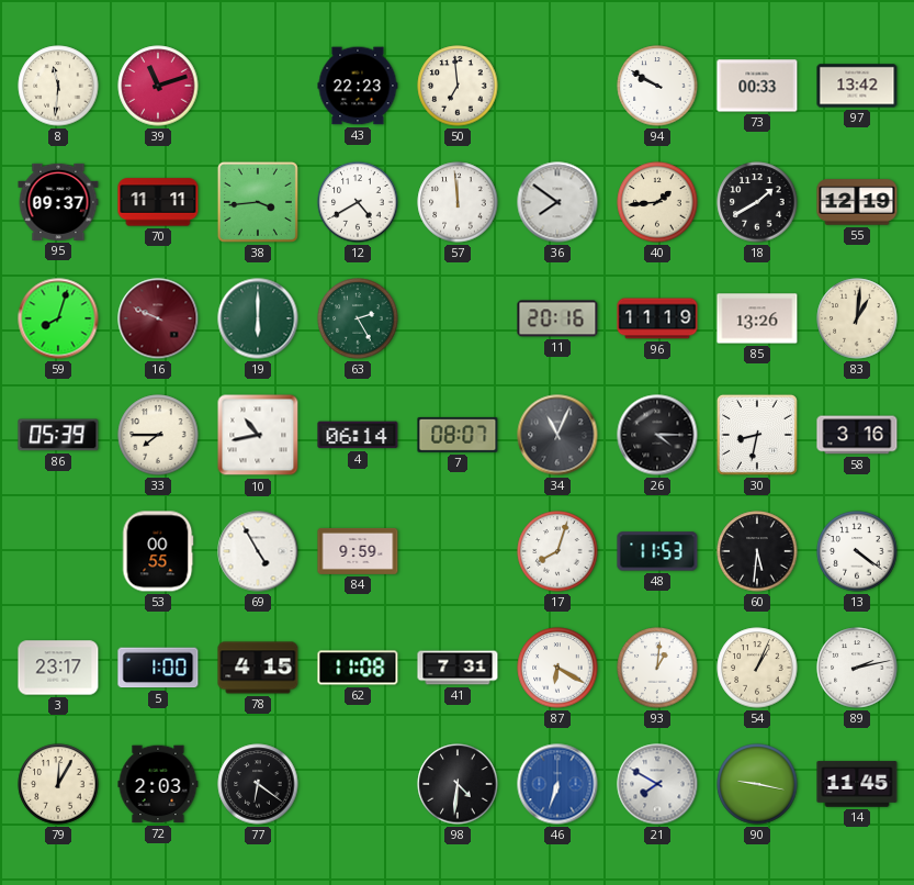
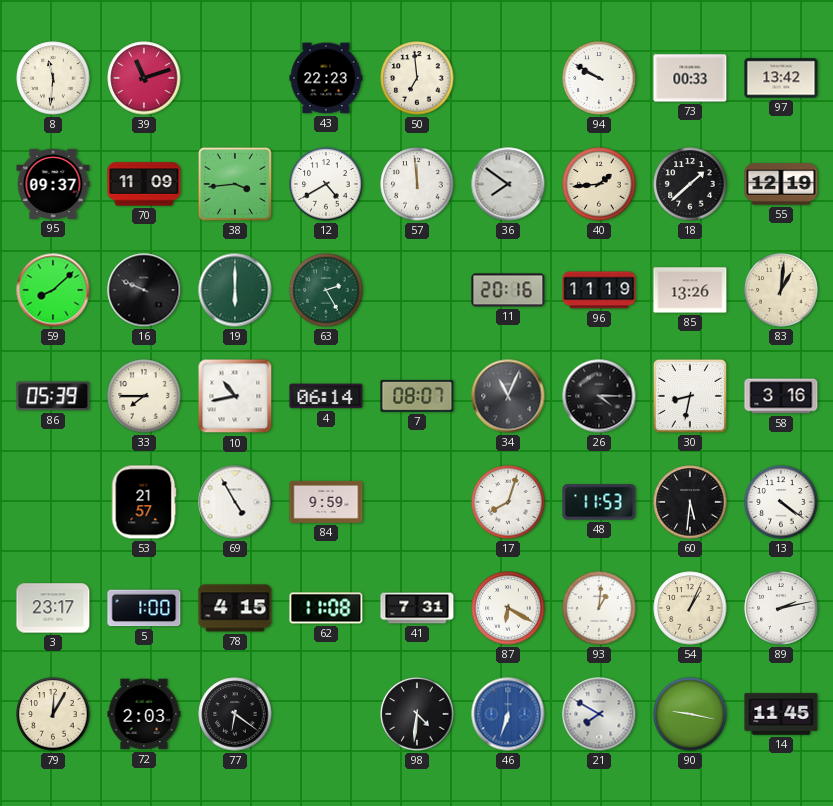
70: 11:11 -> 11:09 (144, 184)
18: 1:40 -> 1:38 (690, 184)
59: 8:03 -> 8:08 (53, 290)
16 dial: burgundy -> black (144, 290)
53: 00:55 -> 21:57 (144, 502)
